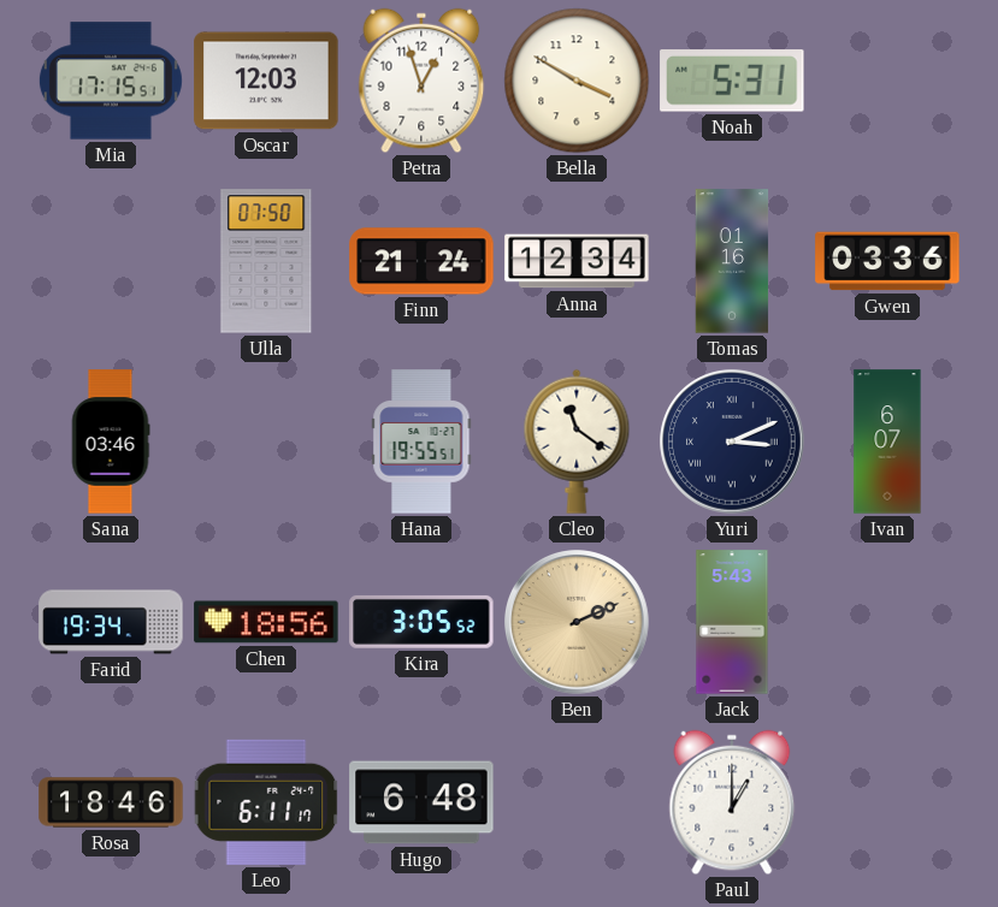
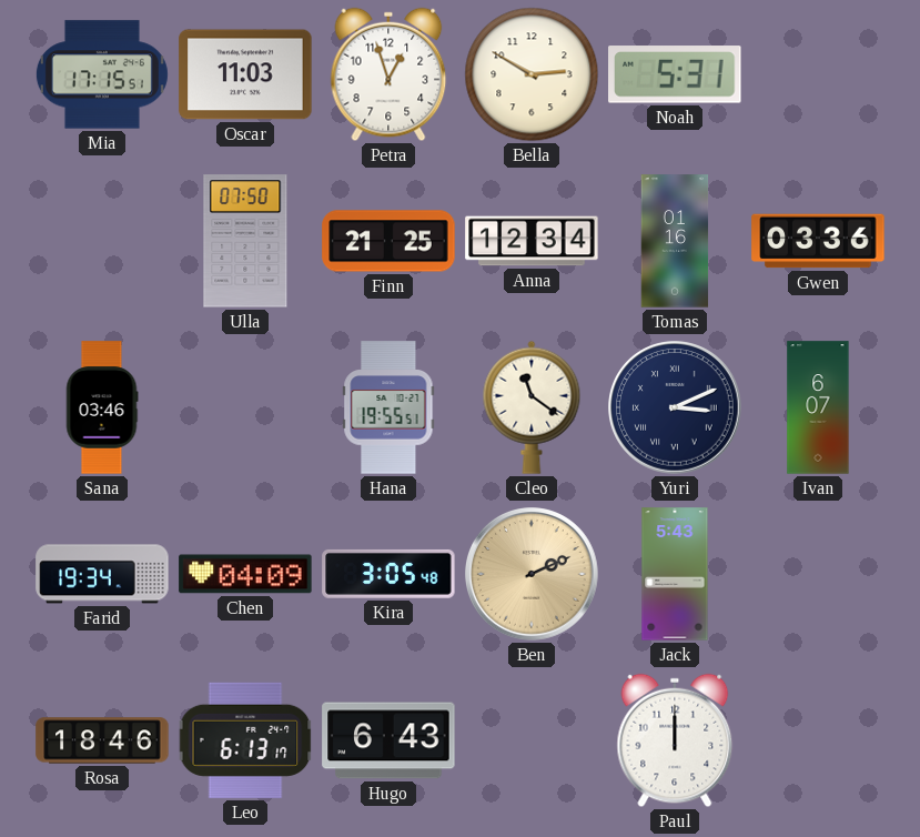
Oscar: 12:03 -> 11:03 (245, 74)
Bella: 3:50 -> 2:50 (532, 74)
Finn: 21:24 -> 21:25 (388, 241)
Chen: 18:56 -> 04:09 (245, 574)
Kira: 3:05:52 -> 3:05:48 (388, 574)
Leo: 6:11 -> 6:13 (245, 740)
Hugo: 6:48 -> 6:43 (388, 740)
Paul: 1:00 -> 12:00 (675, 740)
